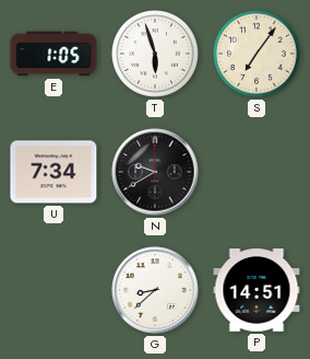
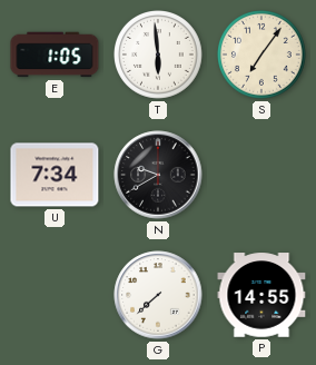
T: 5:57 -> 5:59 (159, 56)
G: 8:38 -> 7:38 (158, 295)
P: 14:51 -> 14:55 (261, 295)
